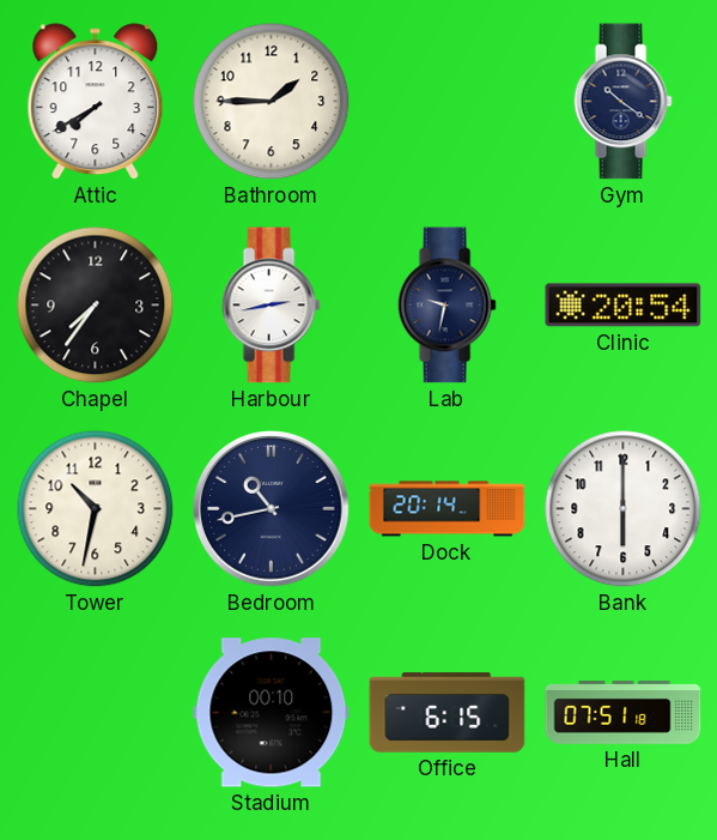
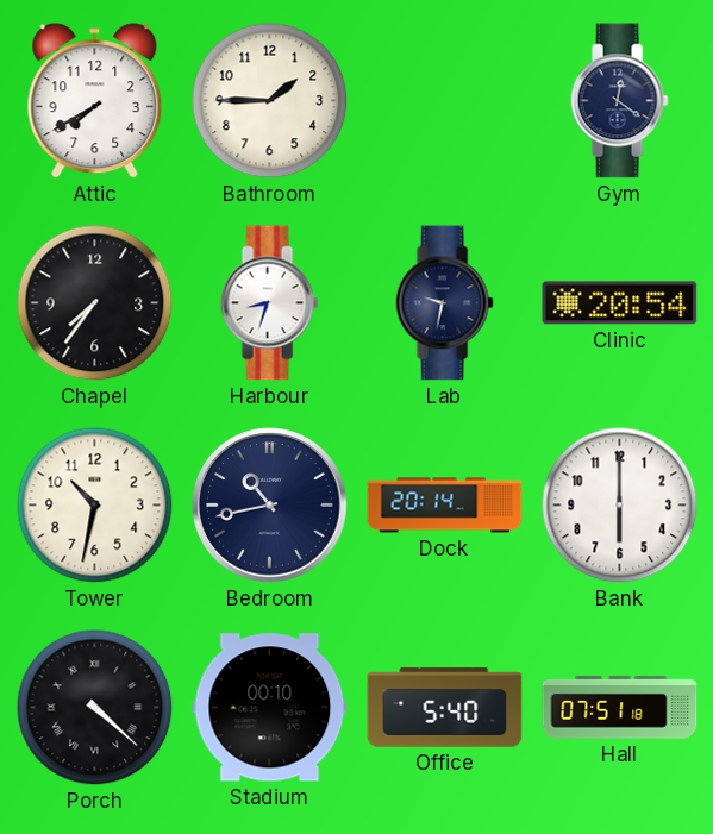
Gym: 10:21 -> 12:21 (619, 101)
Harbour: 2:43 -> 8:33 (269, 303)
Porch: none -> 4:22 (95, 708)
Office: 6:15 -> 5:40 (445, 708)
